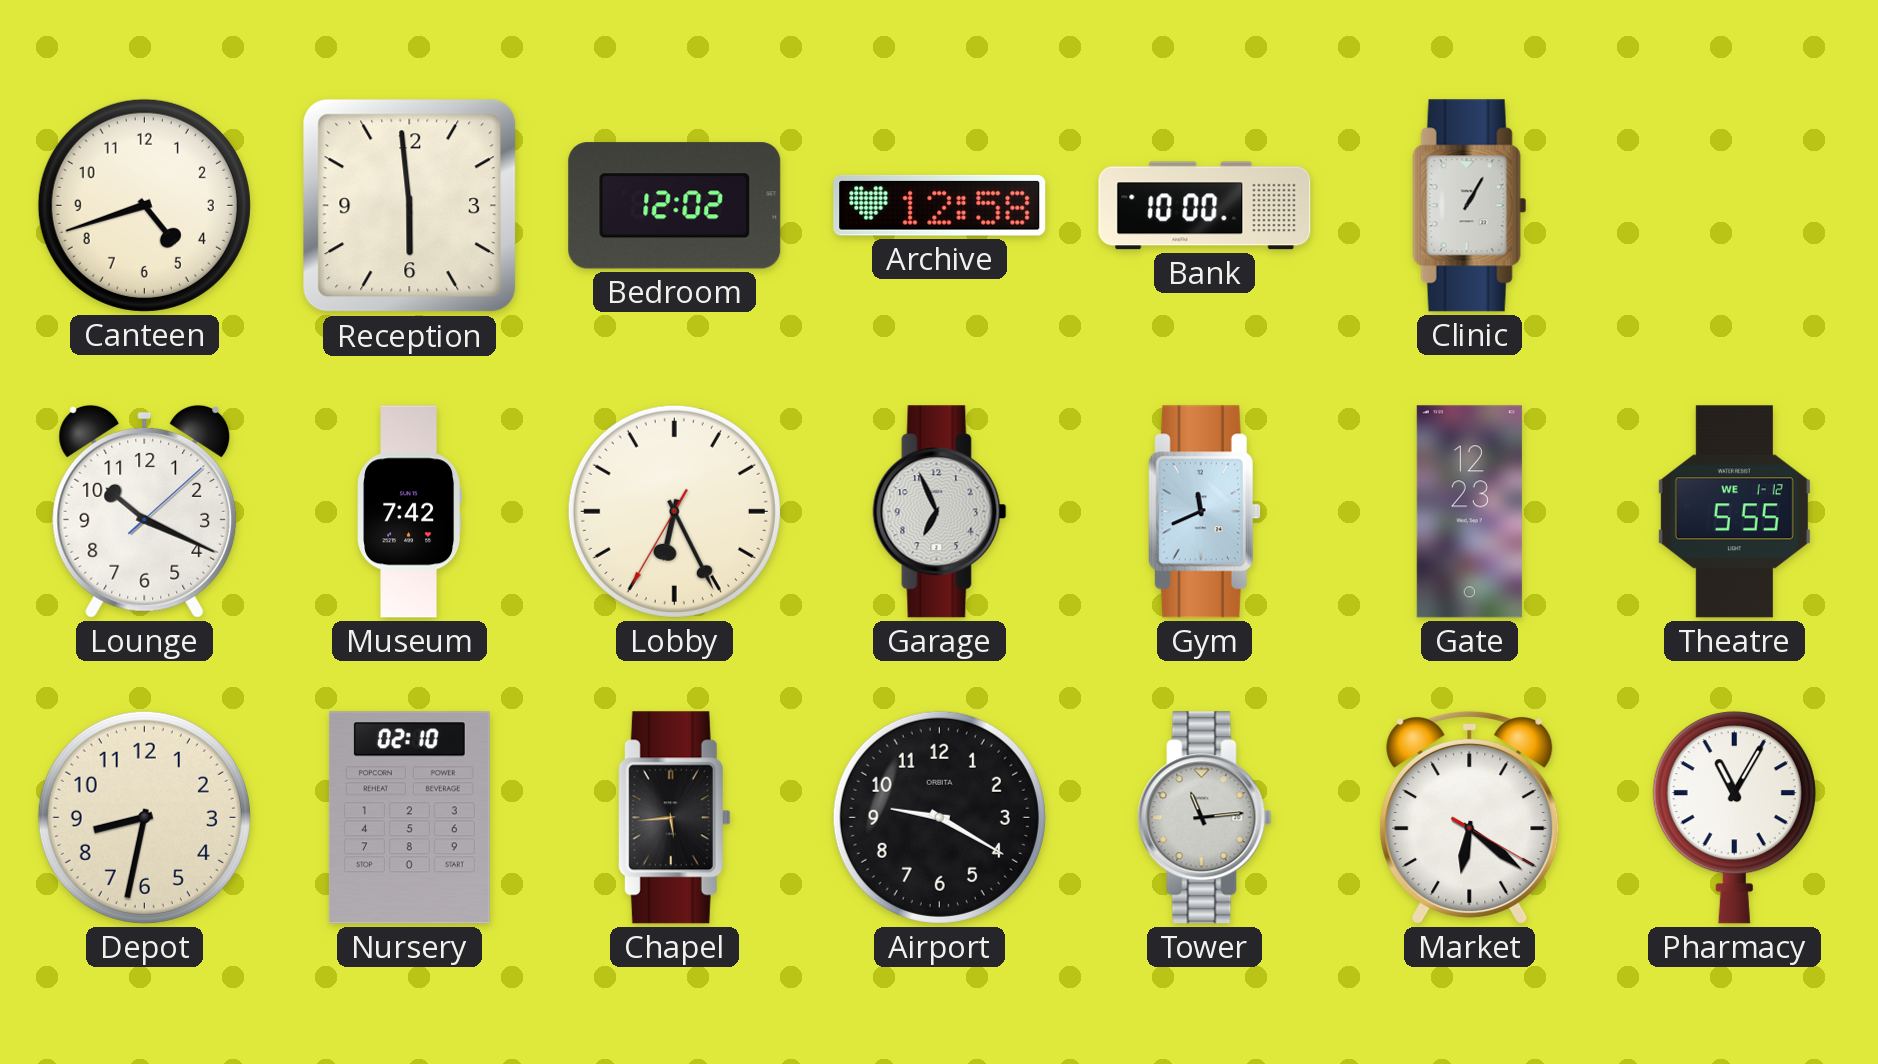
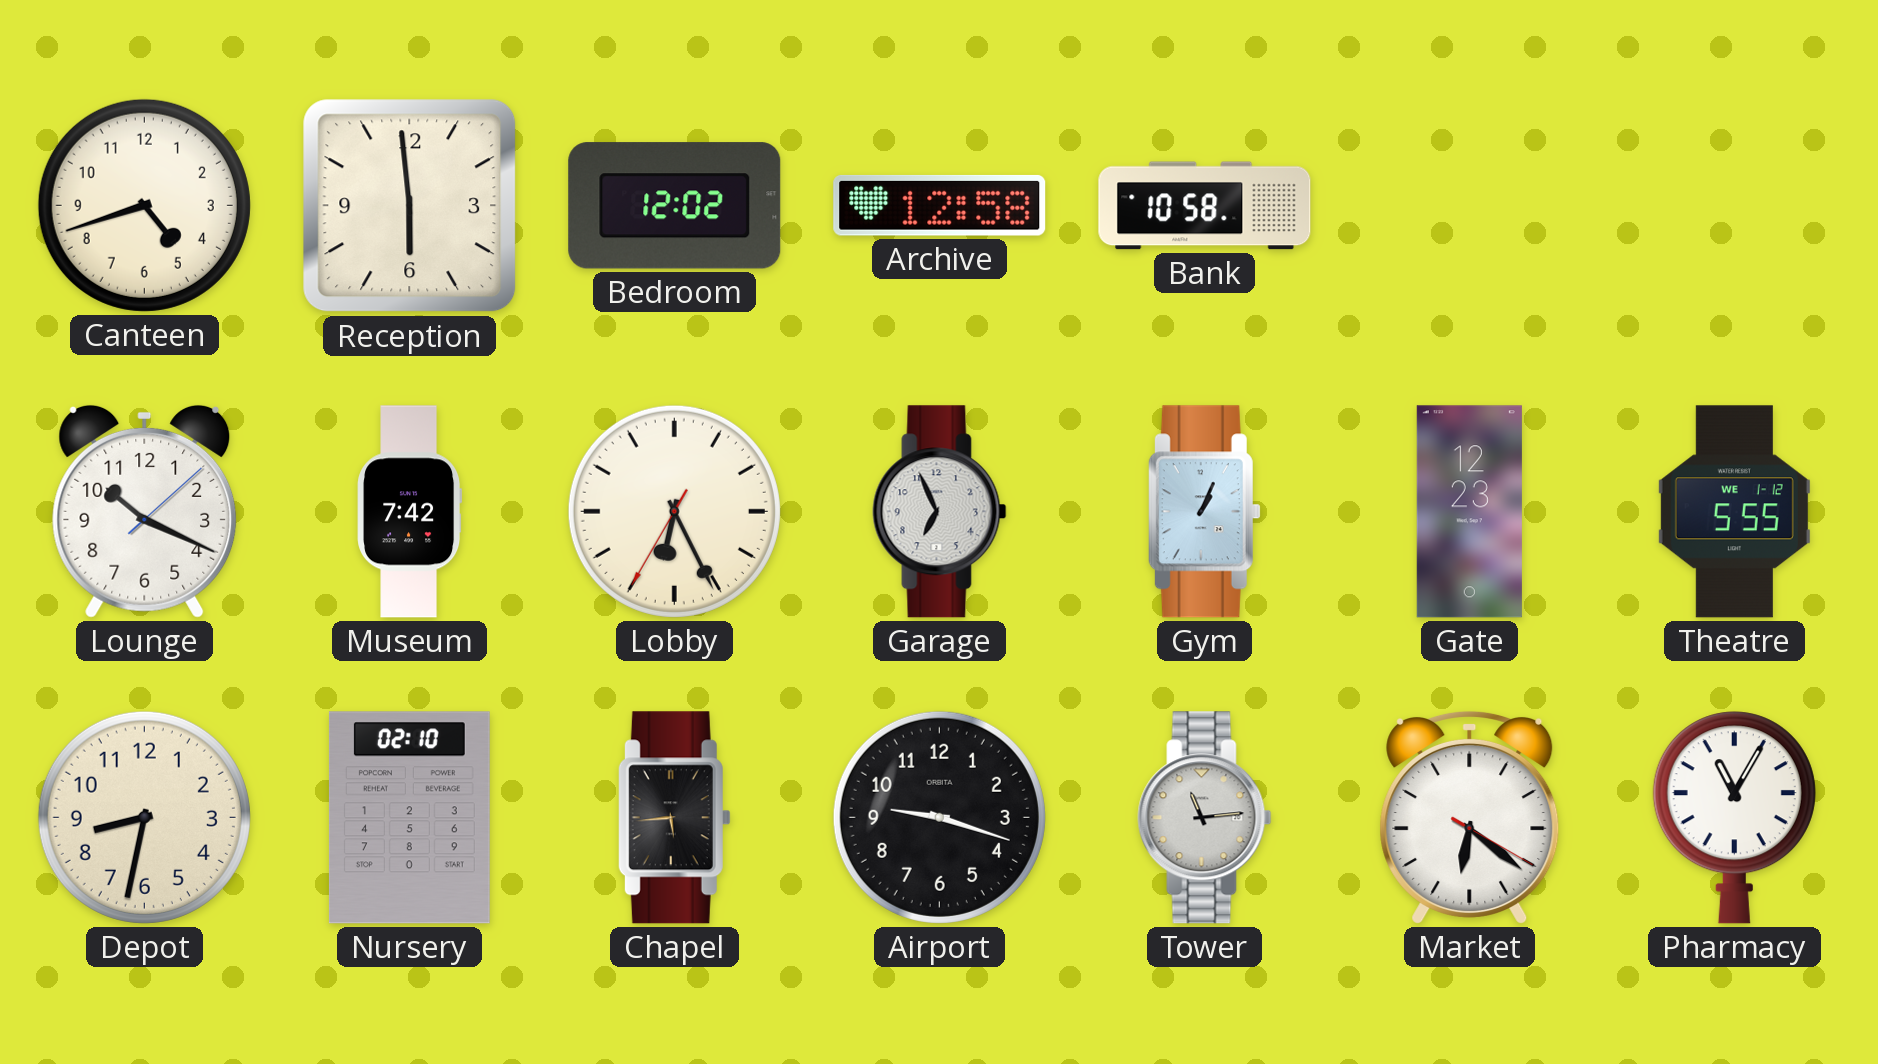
Bank: 10:00 -> 10:58 (1205, 206)
Clinic: 1:05 -> none (1470, 206)
Gym: 11:41 -> 1:04 (1204, 512)
Airport: 9:20 -> 9:18 (939, 817)
